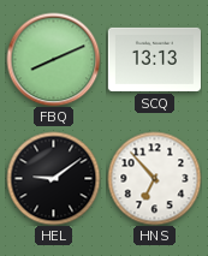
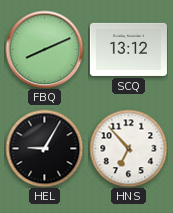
SCQ: 13:13 -> 13:12 (128, 49)
HEL: 9:09 -> 9:05 (44, 148)
